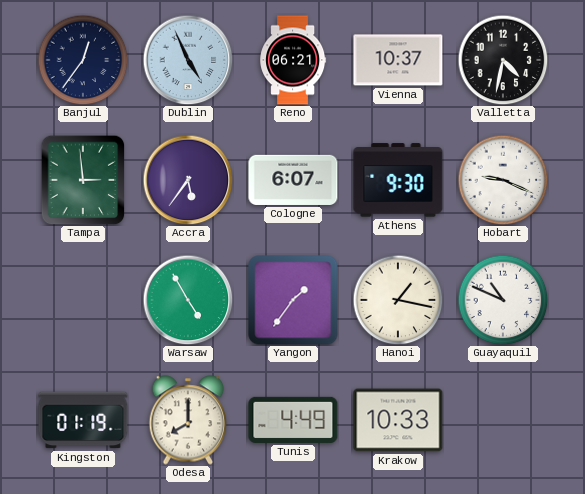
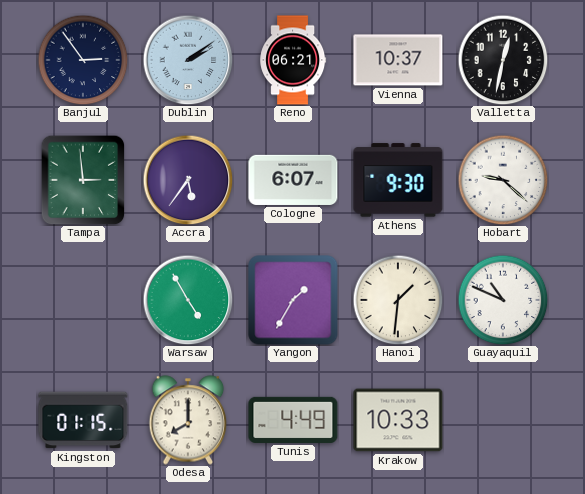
Banjul: 12:36 -> 2:54 (83, 60)
Dublin: 4:56 -> 2:09 (188, 60)
Valletta: 4:32 -> 12:32 (503, 60)
Hobart: 9:19 -> 9:22 (503, 180)
Yangon: 1:36 -> 1:35 (293, 300)
Hanoi: 1:17 -> 1:31 (398, 300)
Kingston: 01:19 -> 01:15 (83, 420)
